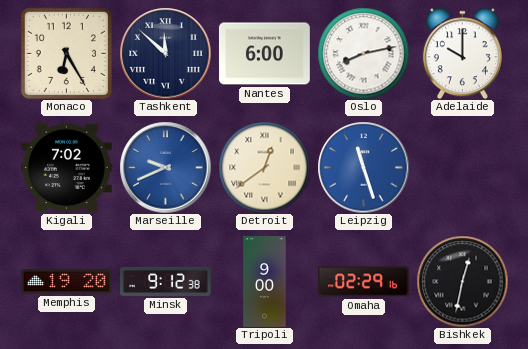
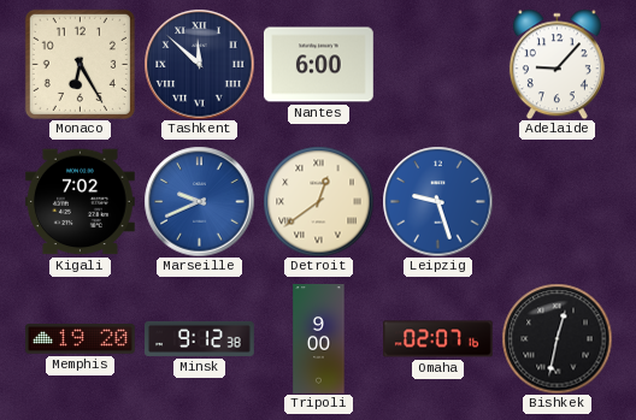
Oslo: 8:13 -> none (363, 53)
Adelaide: 10:00 -> 9:07 (556, 64)
Leipzig: 11:27 -> 9:27 (437, 201)
Omaha: 02:29 -> 02:07 (438, 339)
